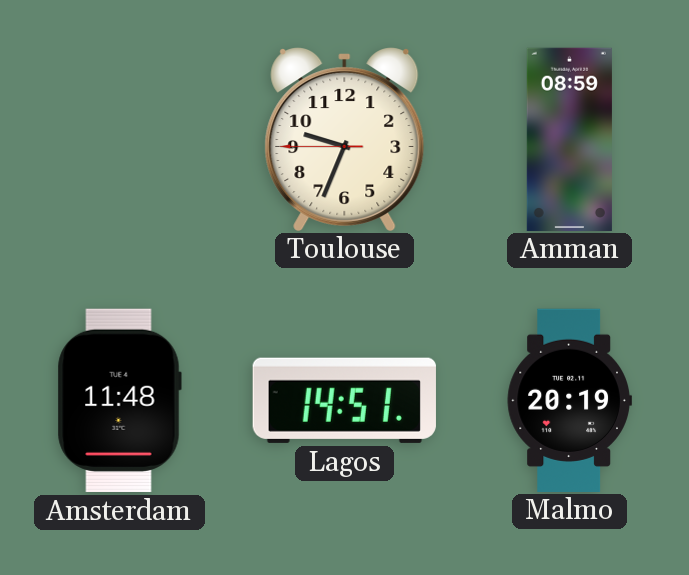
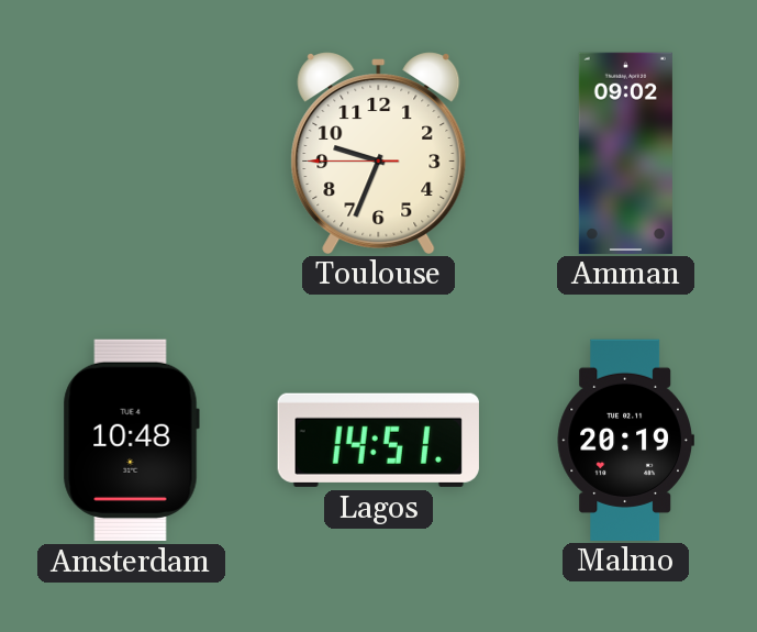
Amman: 08:59 -> 09:02 (625, 153)
Amsterdam: 11:48 -> 10:48 (131, 440)
